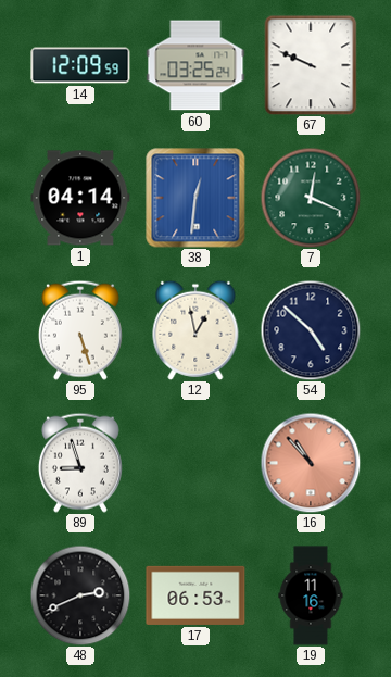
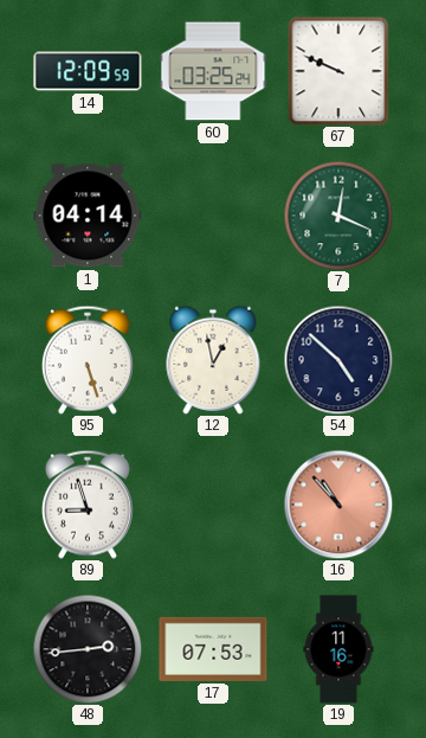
38: 12:31 -> none (195, 198)
48: 2:41 -> 2:44 (88, 649)
17: 06:53 -> 07:53 (213, 649)
